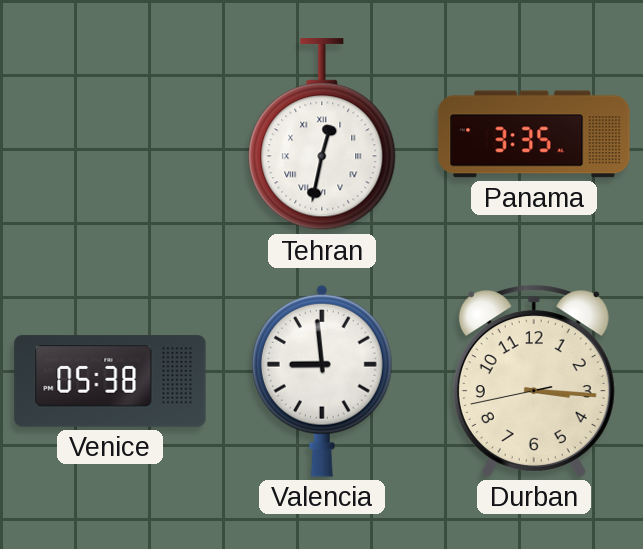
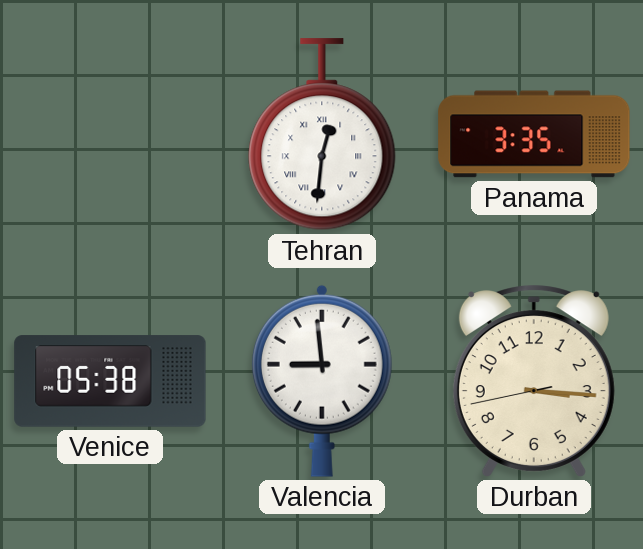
Tehran: 12:32 -> 12:31 (322, 135)
